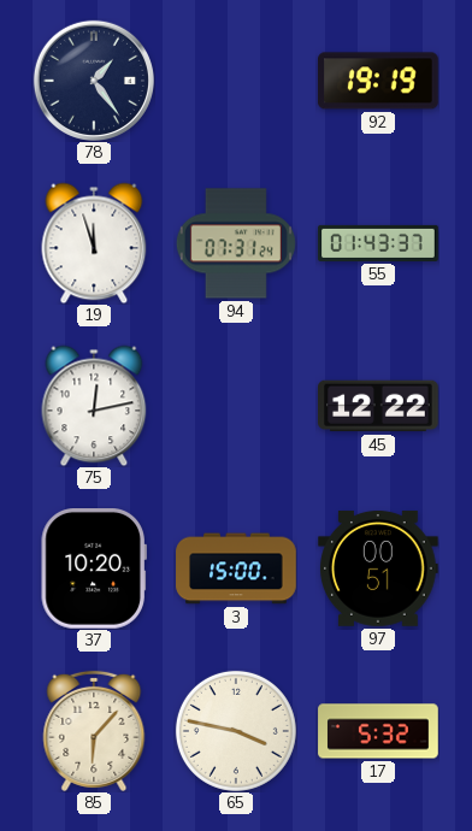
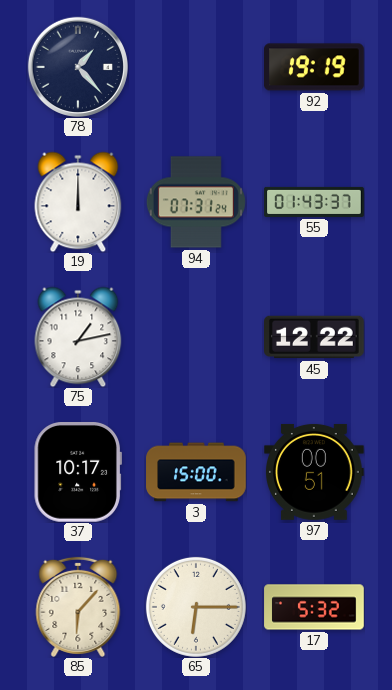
78: 1:24 -> 1:23 (77, 66)
19: 11:57 -> 12:00 (78, 202)
75: 12:13 -> 1:13 (78, 337)
37: 10:20 -> 10:17 (78, 473)
65: 3:47 -> 6:15 (196, 607)
